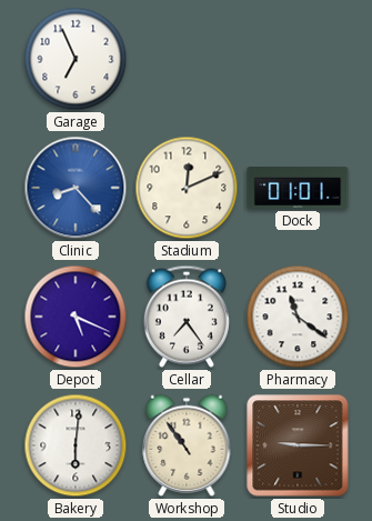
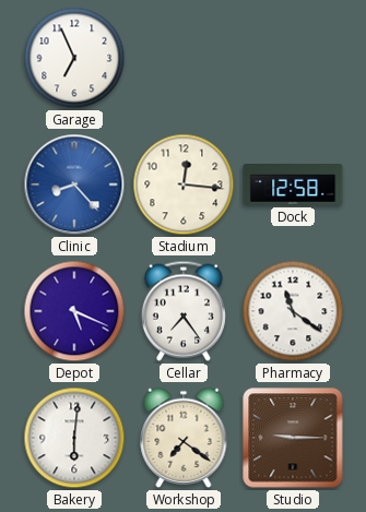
Stadium: 12:11 -> 12:16 (184, 184)
Dock: 01:01 -> 12:58 (293, 184)
Workshop: 10:54 -> 7:21 (184, 438)
